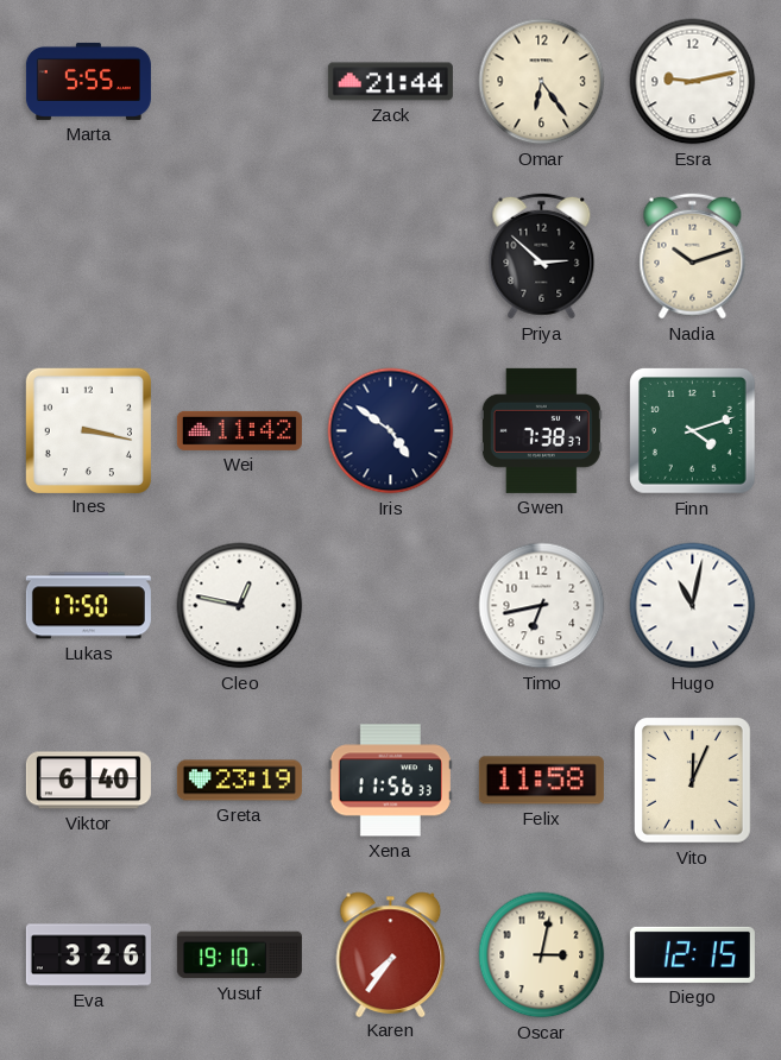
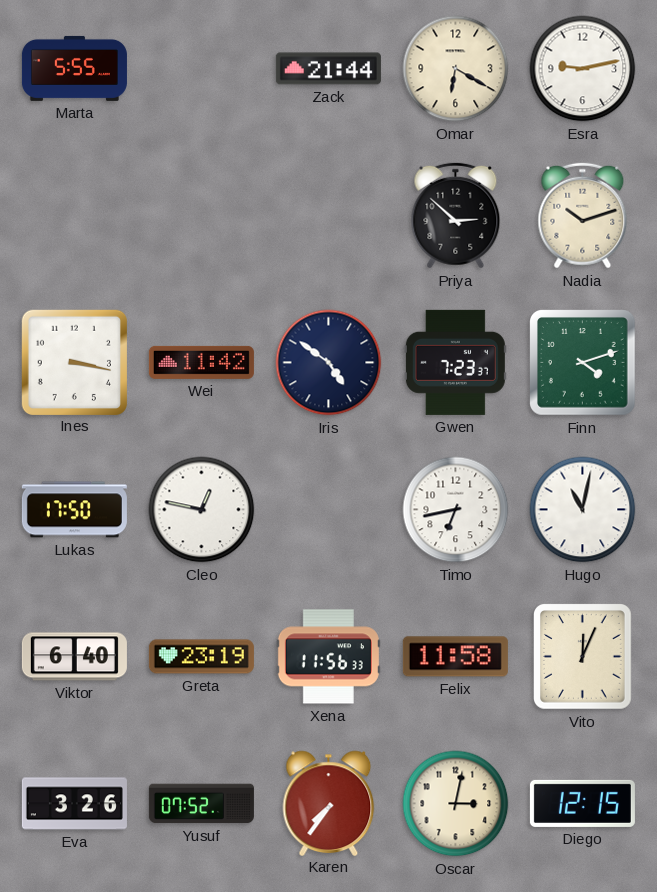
Omar: 6:24 -> 6:20 (456, 69)
Gwen: 7:38 -> 7:23 (455, 362)
Yusuf: 19:10 -> 07:52 (201, 804)
